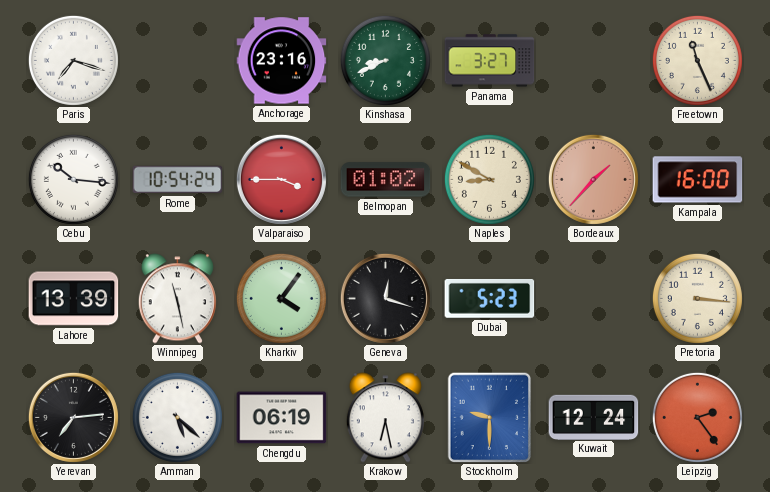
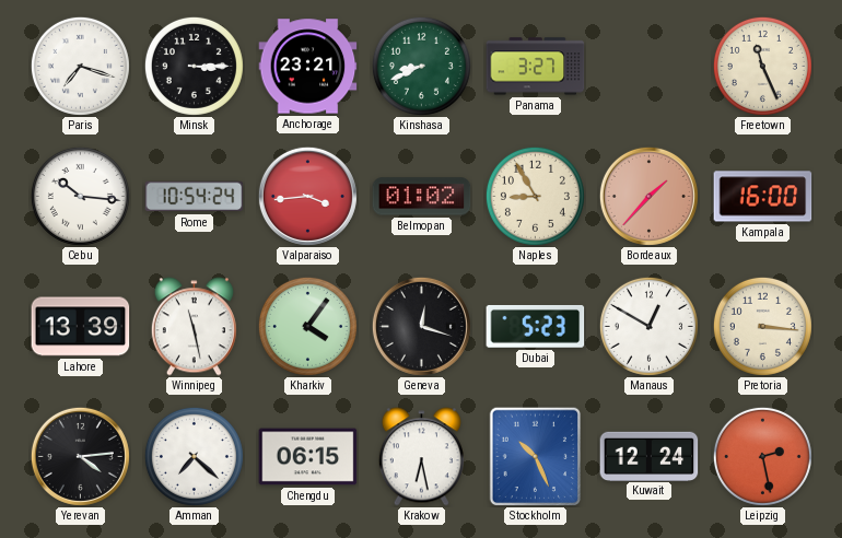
Minsk: none -> 3:15 (194, 66)
Anchorage: 23:16 -> 23:21 (308, 67)
Valparaiso: 3:45 -> 3:44 (307, 196)
Naples: 8:50 -> 8:55 (535, 196)
Manaus: none -> 12:50 (648, 326)
Yerevan: 7:14 -> 4:14 (80, 456)
Amman: 5:22 -> 7:22 (194, 456)
Chengdu: 06:19 -> 06:15 (308, 457)
Stockholm: 9:30 -> 10:26 (536, 456)
Leipzig: 2:24 -> 2:28 (762, 456)
